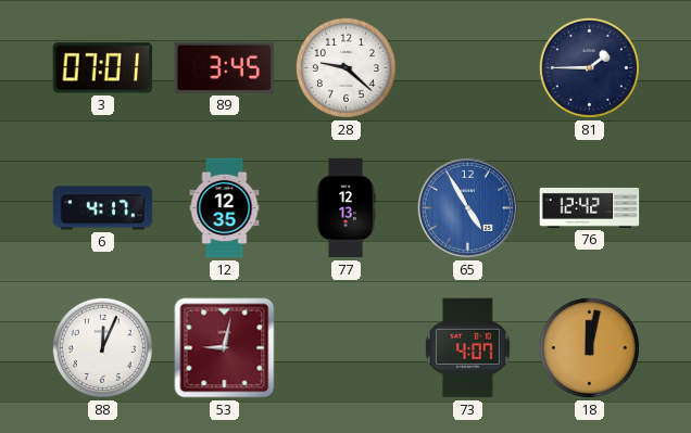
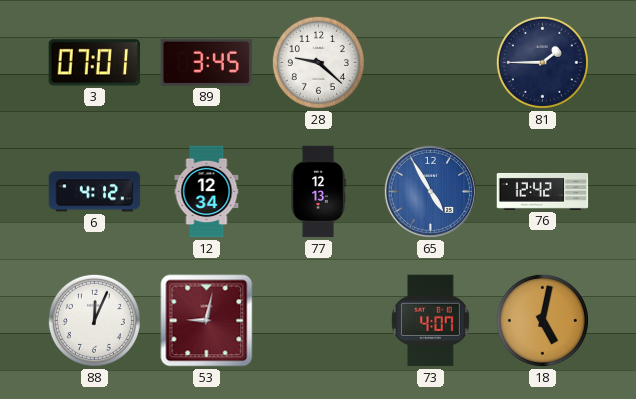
6: 4:17 -> 4:12 (95, 192)
12: 12:35 -> 12:34 (207, 192)
18: 12:02 -> 5:02 (542, 320)
